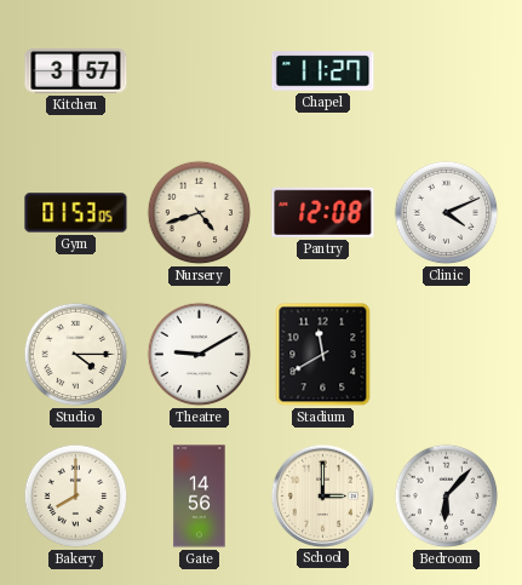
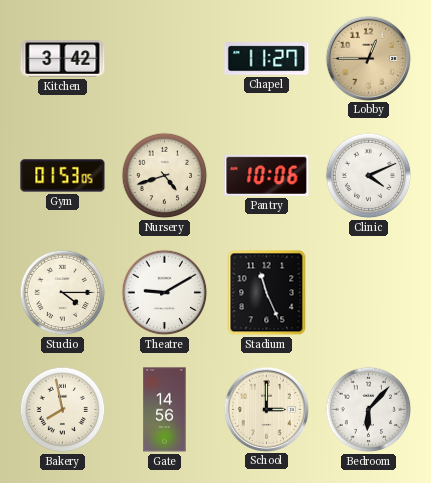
Kitchen: 3:57 -> 3:42 (63, 59)
Lobby: none -> 12:45 (368, 58)
Pantry: 12:08 -> 10:06 (267, 175)
Stadium: 11:40 -> 11:26 (267, 293)
Bakery: 8:00 -> 7:58 (63, 410)
